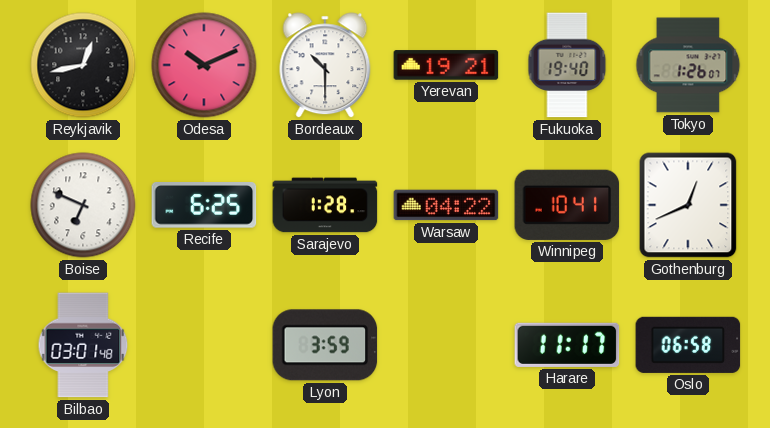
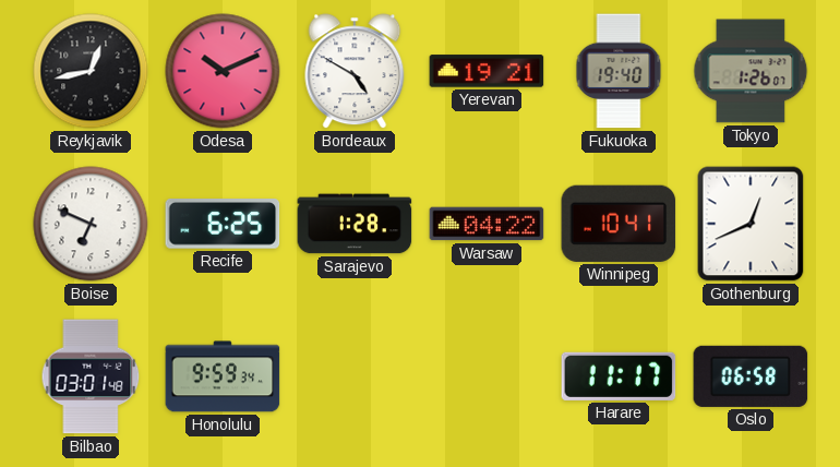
Bordeaux: 10:30 -> 4:50 (355, 71)
Honolulu: none -> 9:59 (223, 376)
Lyon: 3:59 -> none (325, 345)
